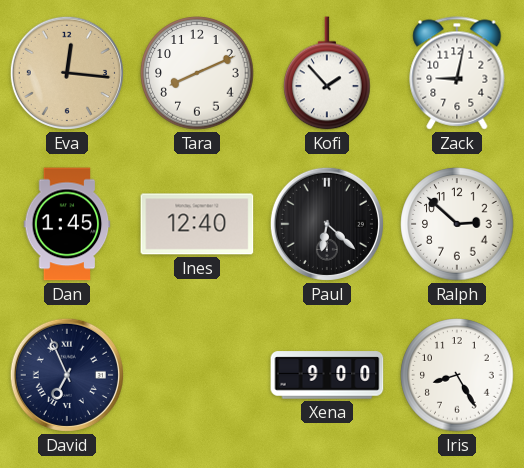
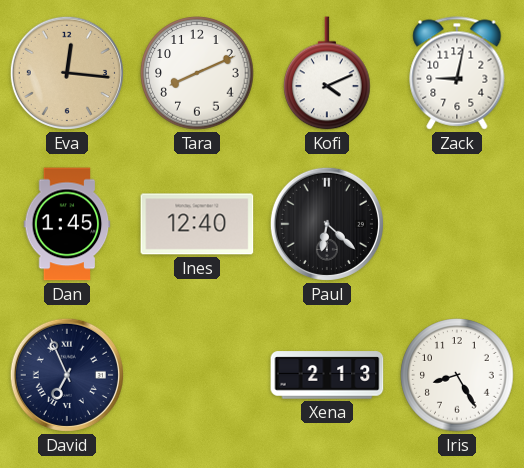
Kofi: 1:53 -> 4:11 (327, 73)
Ralph: 2:52 -> none (457, 224)
Xena: 9:00 -> 2:13 (327, 375)
